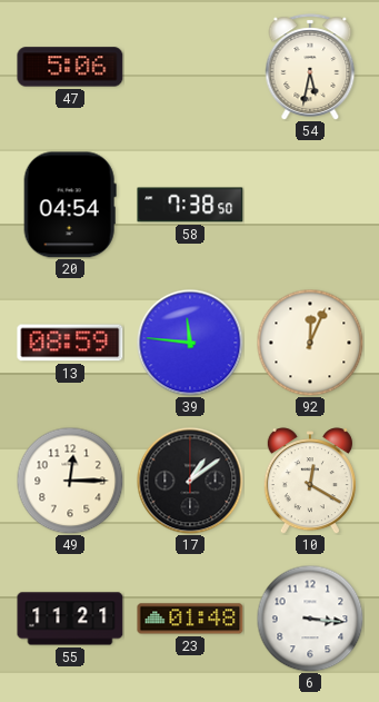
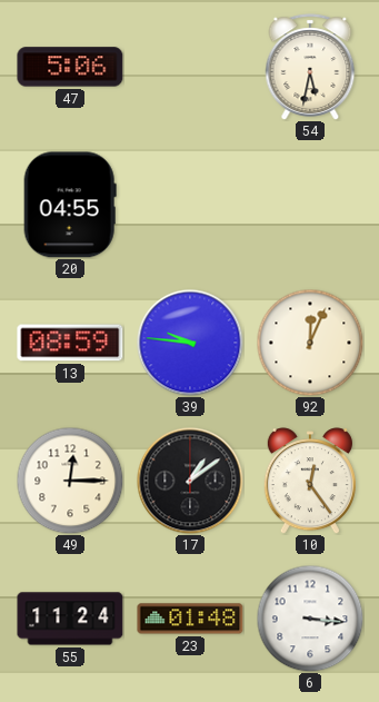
20: 04:54 -> 04:55 (70, 205)
58: 7:38 -> none (190, 205)
39: 11:46 -> 9:46 (190, 343)
10: 12:20 -> 12:24 (310, 481)
55: 11:21 -> 11:24 (70, 619)
